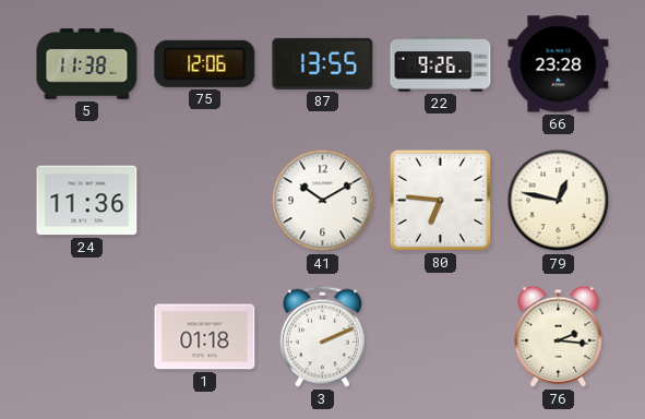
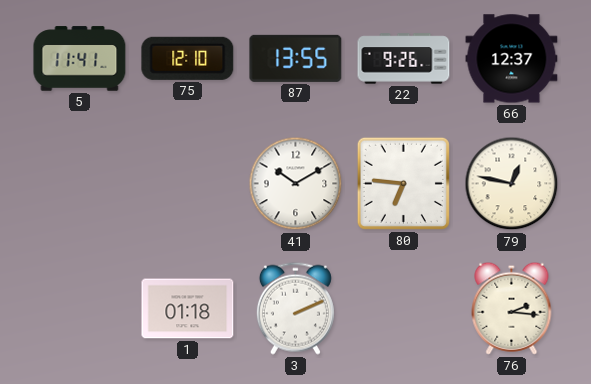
5: 11:38 -> 11:41 (80, 59)
75: 12:06 -> 12:10 (188, 58)
66: 23:28 -> 12:37 (512, 59)
24: 11:36 -> none (87, 201)
